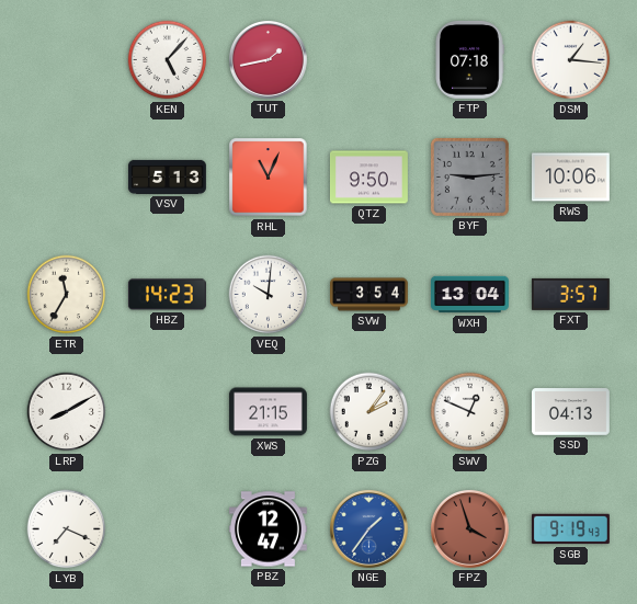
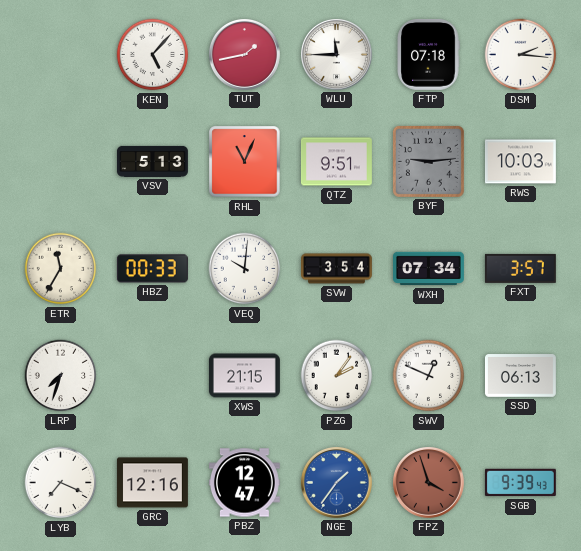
WLU: none -> 11:45 (336, 54)
DSM: 1:16 -> 2:16 (521, 55)
QTZ: 9:50 -> 9:51 (336, 162)
RWS: 10:06 -> 10:03 (520, 162)
HBZ: 14:23 -> 00:33 (152, 269)
WXH: 13:04 -> 07:34 (429, 269)
LRP: 8:10 -> 7:33 (61, 376)
SSD: 04:13 -> 06:13 (520, 376)
GRC: none -> 12:16 (152, 483)
SGB: 9:19 -> 9:39 (520, 483)
